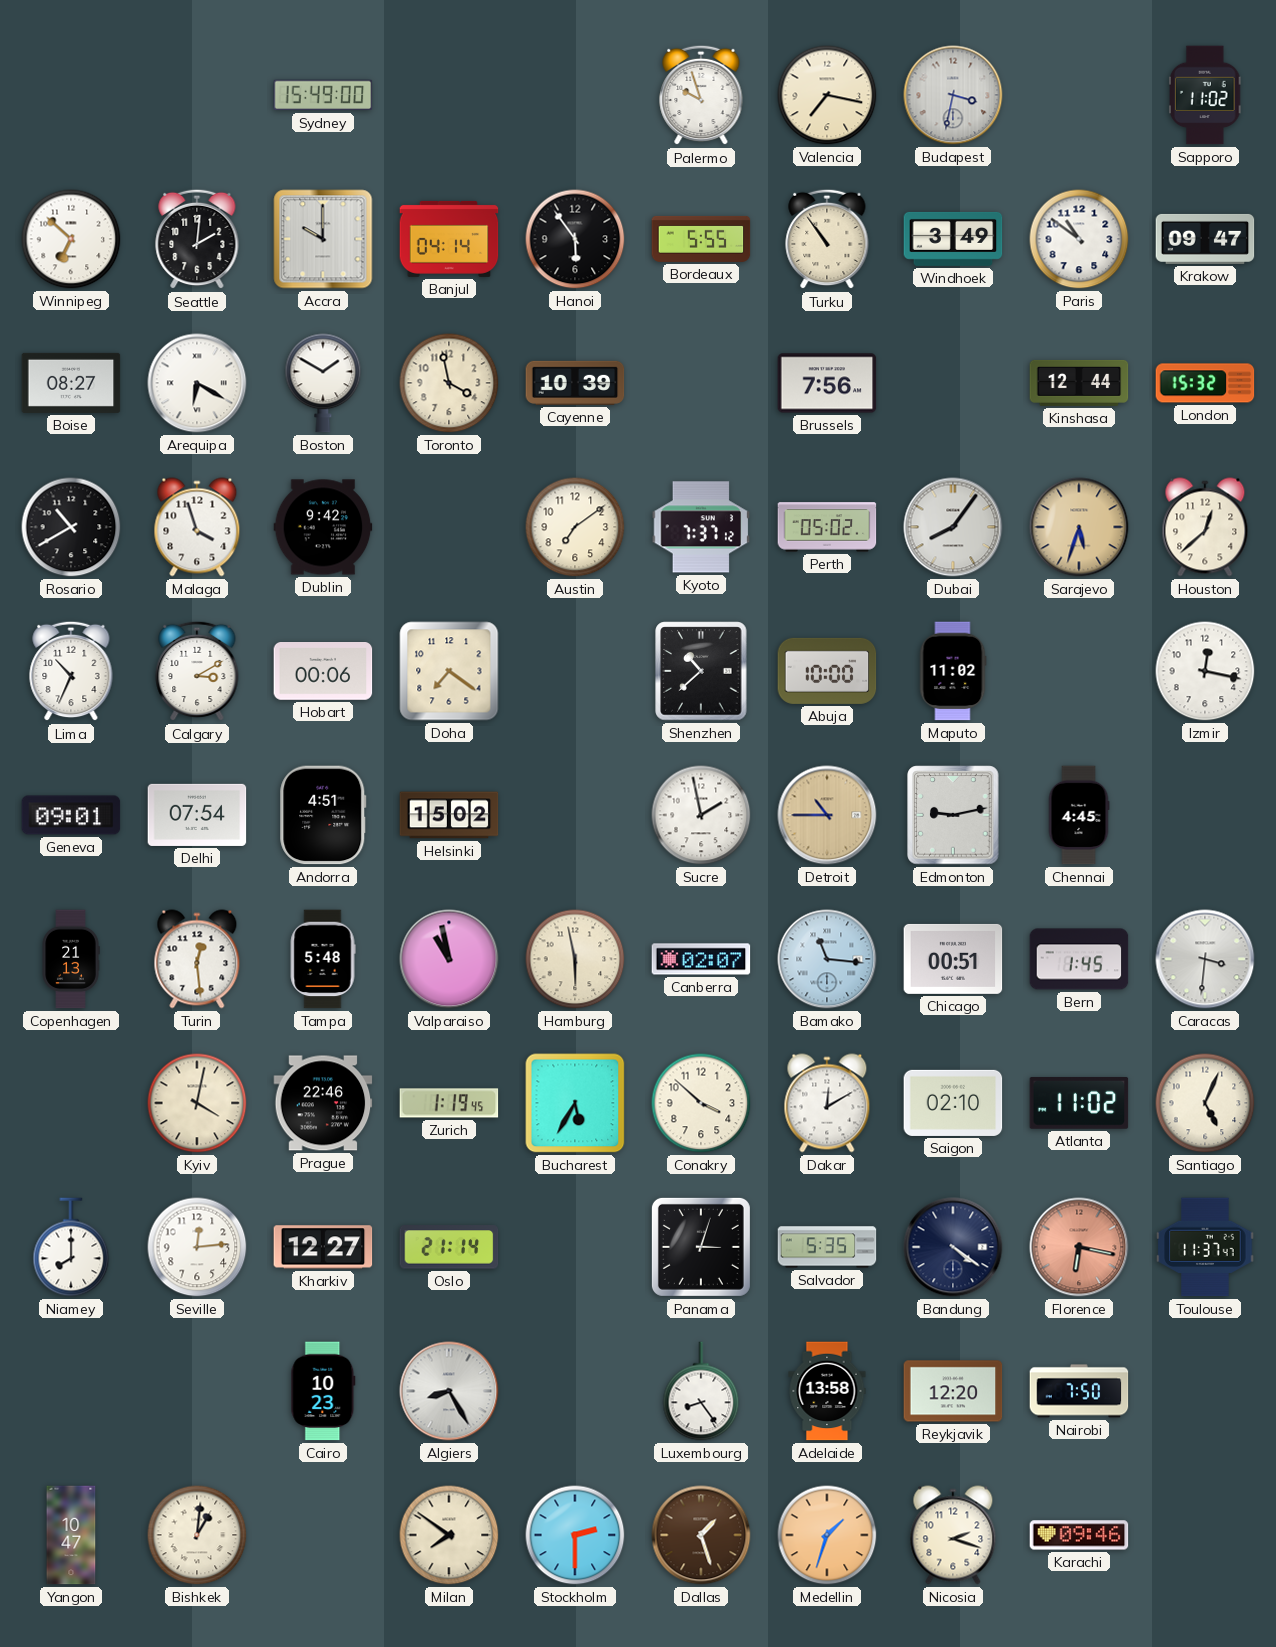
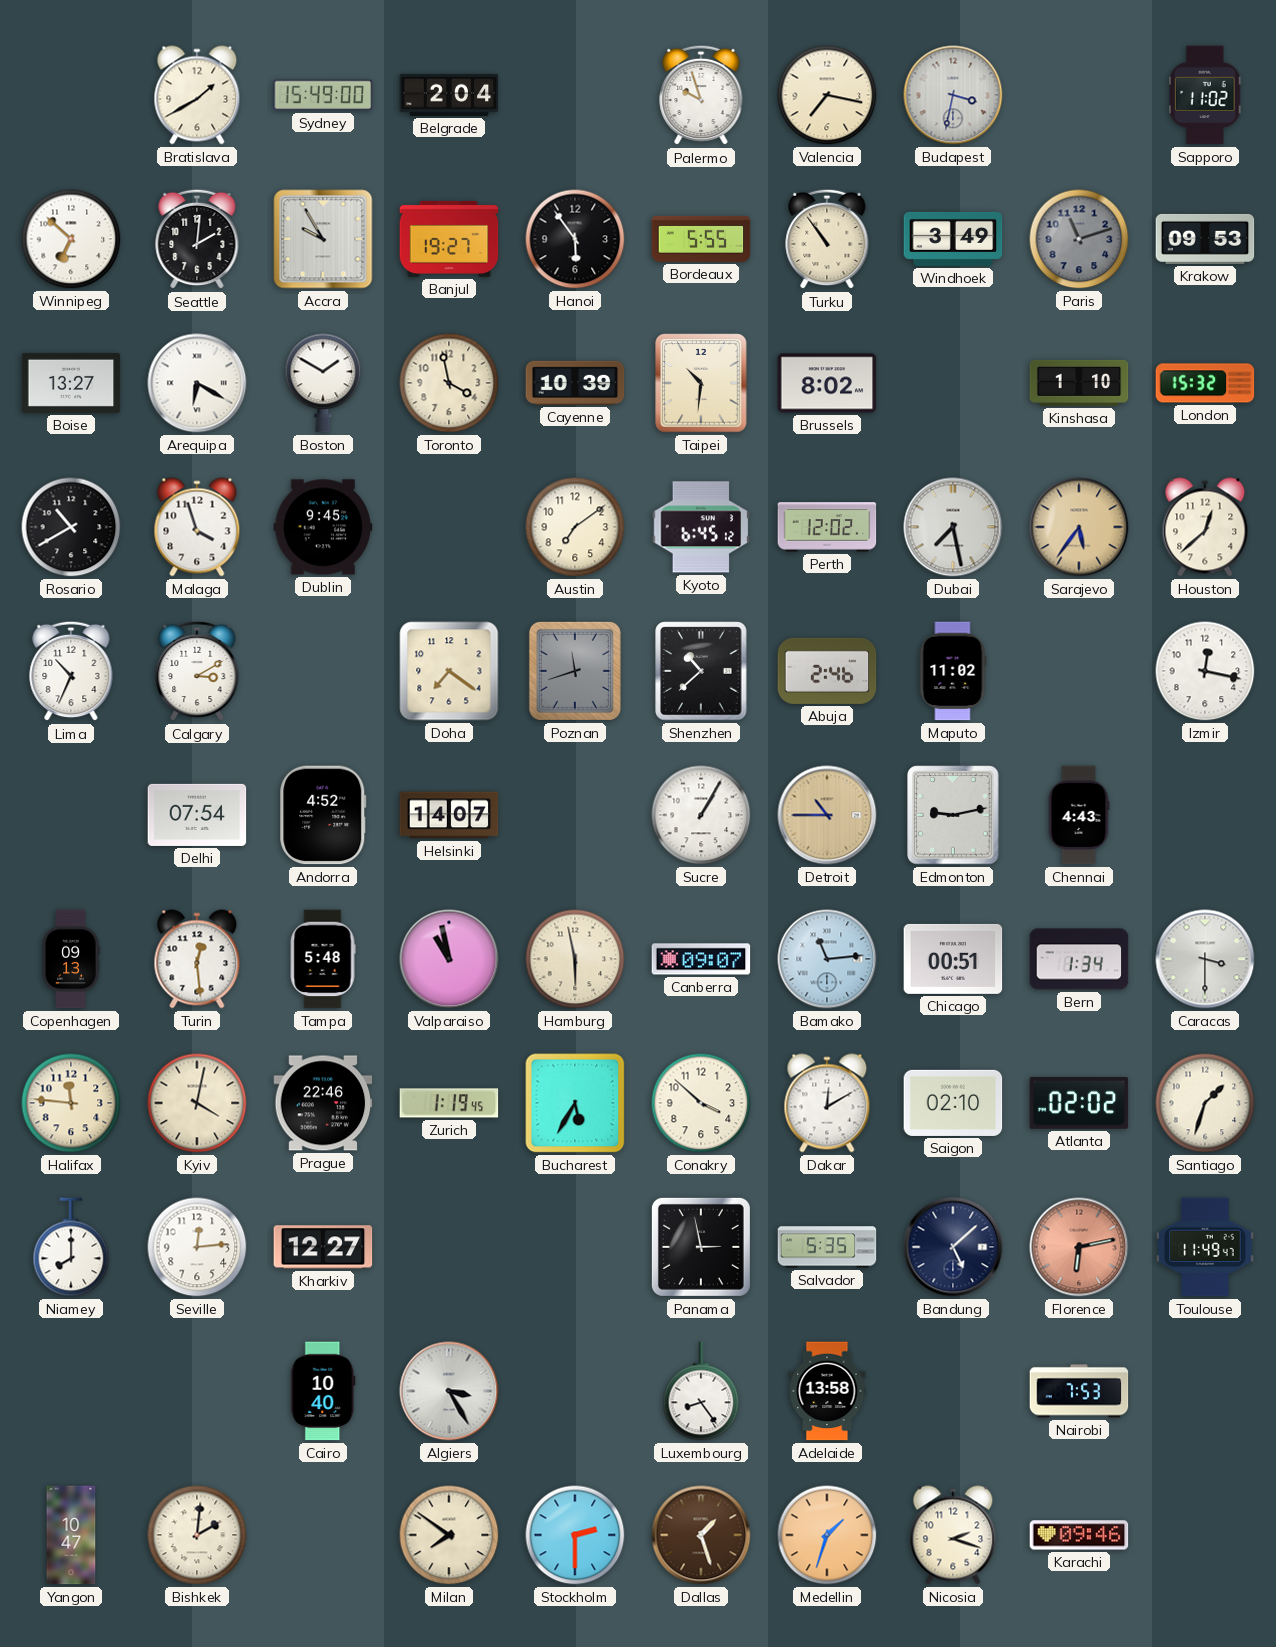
Bratislava: none -> 1:40 (197, 95)
Belgrade: none -> 2:04 (449, 95)
Accra: 10:00 -> 9:55 (323, 239)
Banjul: 04:14 -> 19:27 (449, 239)
Paris: 10:51 -> 11:12 (1079, 239)
Paris dial: white -> grey (1079, 239)
Krakow: 09:47 -> 09:53 (1205, 239)
Boise: 08:27 -> 13:27 (71, 383)
Taipei: none -> 10:31 (701, 383)
Brussels: 7:56 -> 8:02 (827, 383)
Kinshasa: 12:44 -> 1:10 (1079, 383)
Dublin: 9:42 -> 9:45 (323, 527)
Kyoto: 7:37 -> 6:45 (701, 527)
Perth: 05:02 -> 12:02 (827, 527)
Dubai: 8:06 -> 7:28 (953, 527)
Sarajevo: 5:33 -> 5:36 (1079, 527)
Hobart: 00:06 -> none (323, 672)
Poznan: none -> 11:42 (575, 671)
Abuja: 10:00 -> 2:46 (827, 671)
Geneva: 09:01 -> none (71, 815)
Andorra: 4:51 -> 4:52 (323, 815)
Helsinki: 15:02 -> 14:07 (449, 815)
Sucre: 1:58 -> 1:05 (701, 815)
Chennai: 4:45 -> 4:43 (1079, 815)
Copenhagen: 21:13 -> 09:13 (71, 959)
Canberra: 02:07 -> 09:07 (701, 959)
Bamako: 11:16 -> 11:14 (827, 959)
Bern: 1:45 -> 1:34 (1079, 959)
Caracas: 3:31 -> 3:30 (1205, 959)
Halifax: none -> 11:46 (71, 1103)
Atlanta: 11:02 -> 02:02 (1079, 1103)
Santiago: 5:04 -> 1:33 (1205, 1103)
Oslo: 21:14 -> none (449, 1247)
Panama: 3:03 -> 2:58 (701, 1247)
Bandung: 4:21 -> 5:08 (953, 1247)
Florence: 6:17 -> 6:13 (1079, 1247)
Toulouse: 11:37 -> 11:49 (1205, 1247)
Cairo: 10:23 -> 10:40 (323, 1391)
Algiers: 8:25 -> 3:25 (449, 1391)
Reykjavik: 12:20 -> none (953, 1391)
Nairobi: 7:50 -> 7:53 (1079, 1391)
Bishkek: 1:01 -> 2:01 (197, 1535)
